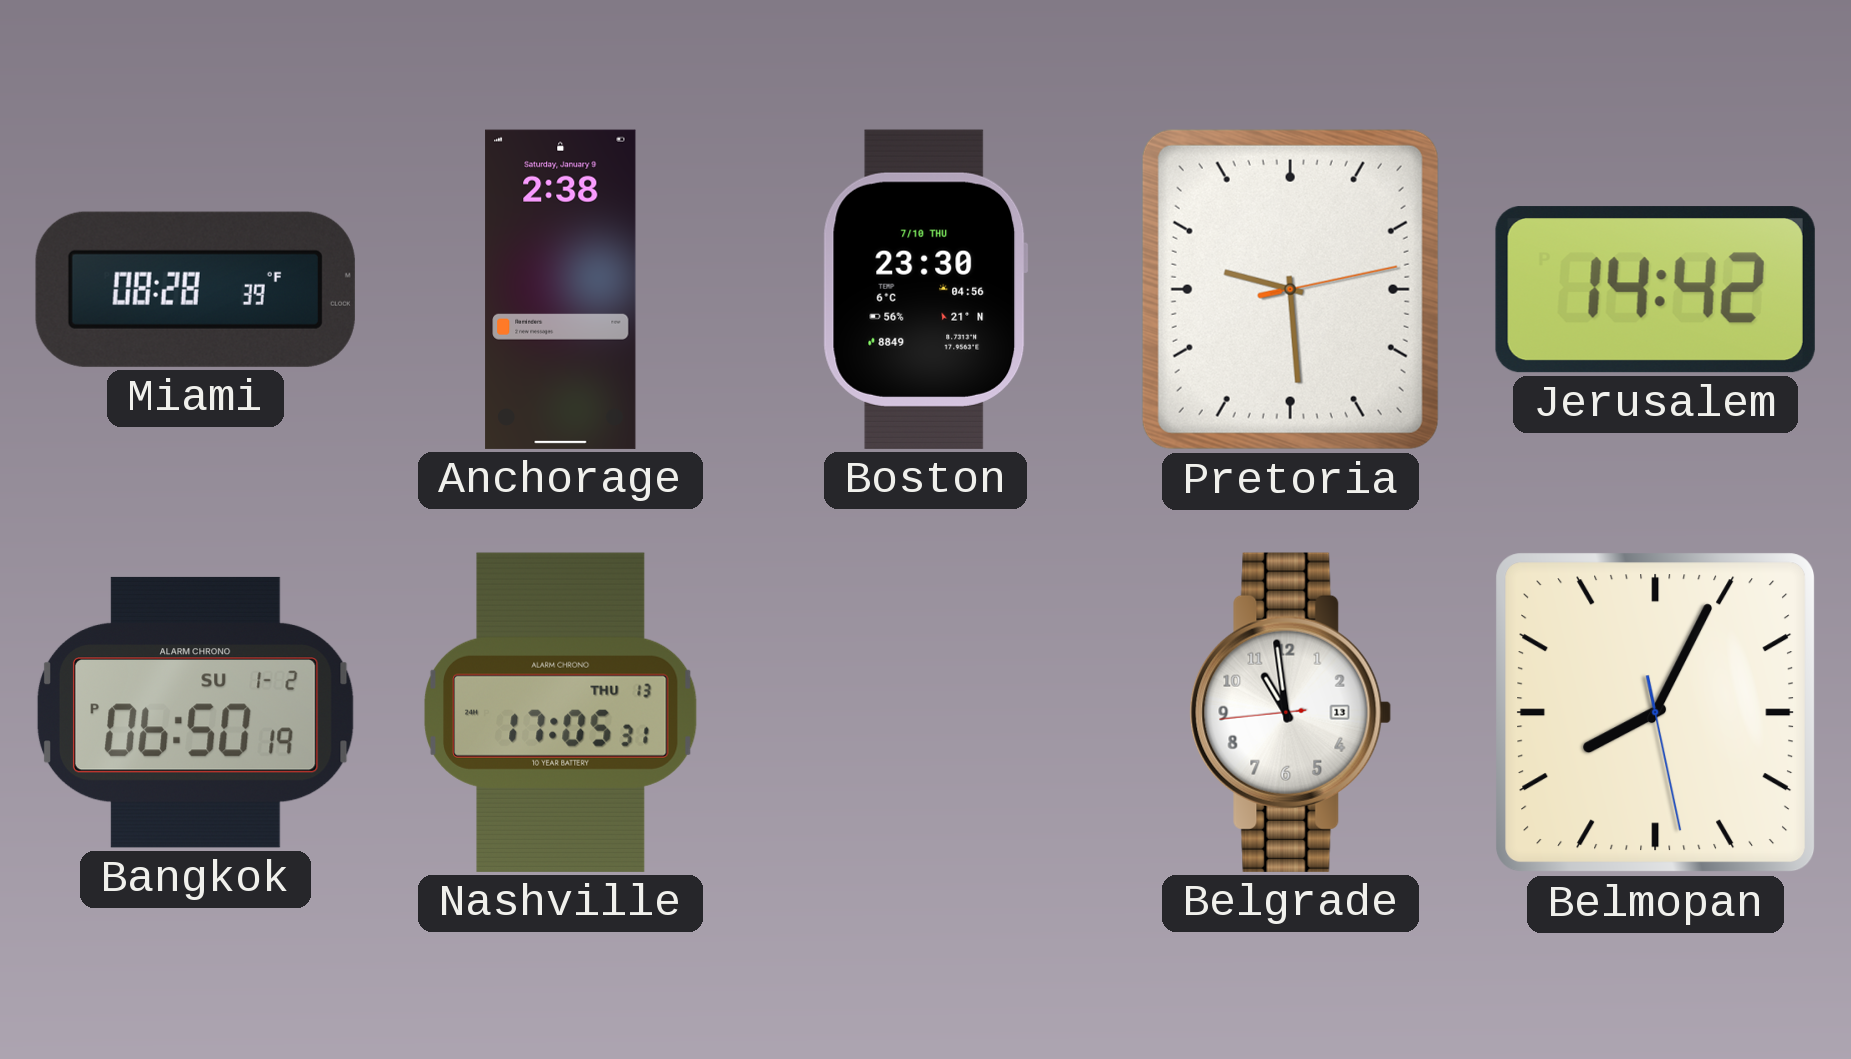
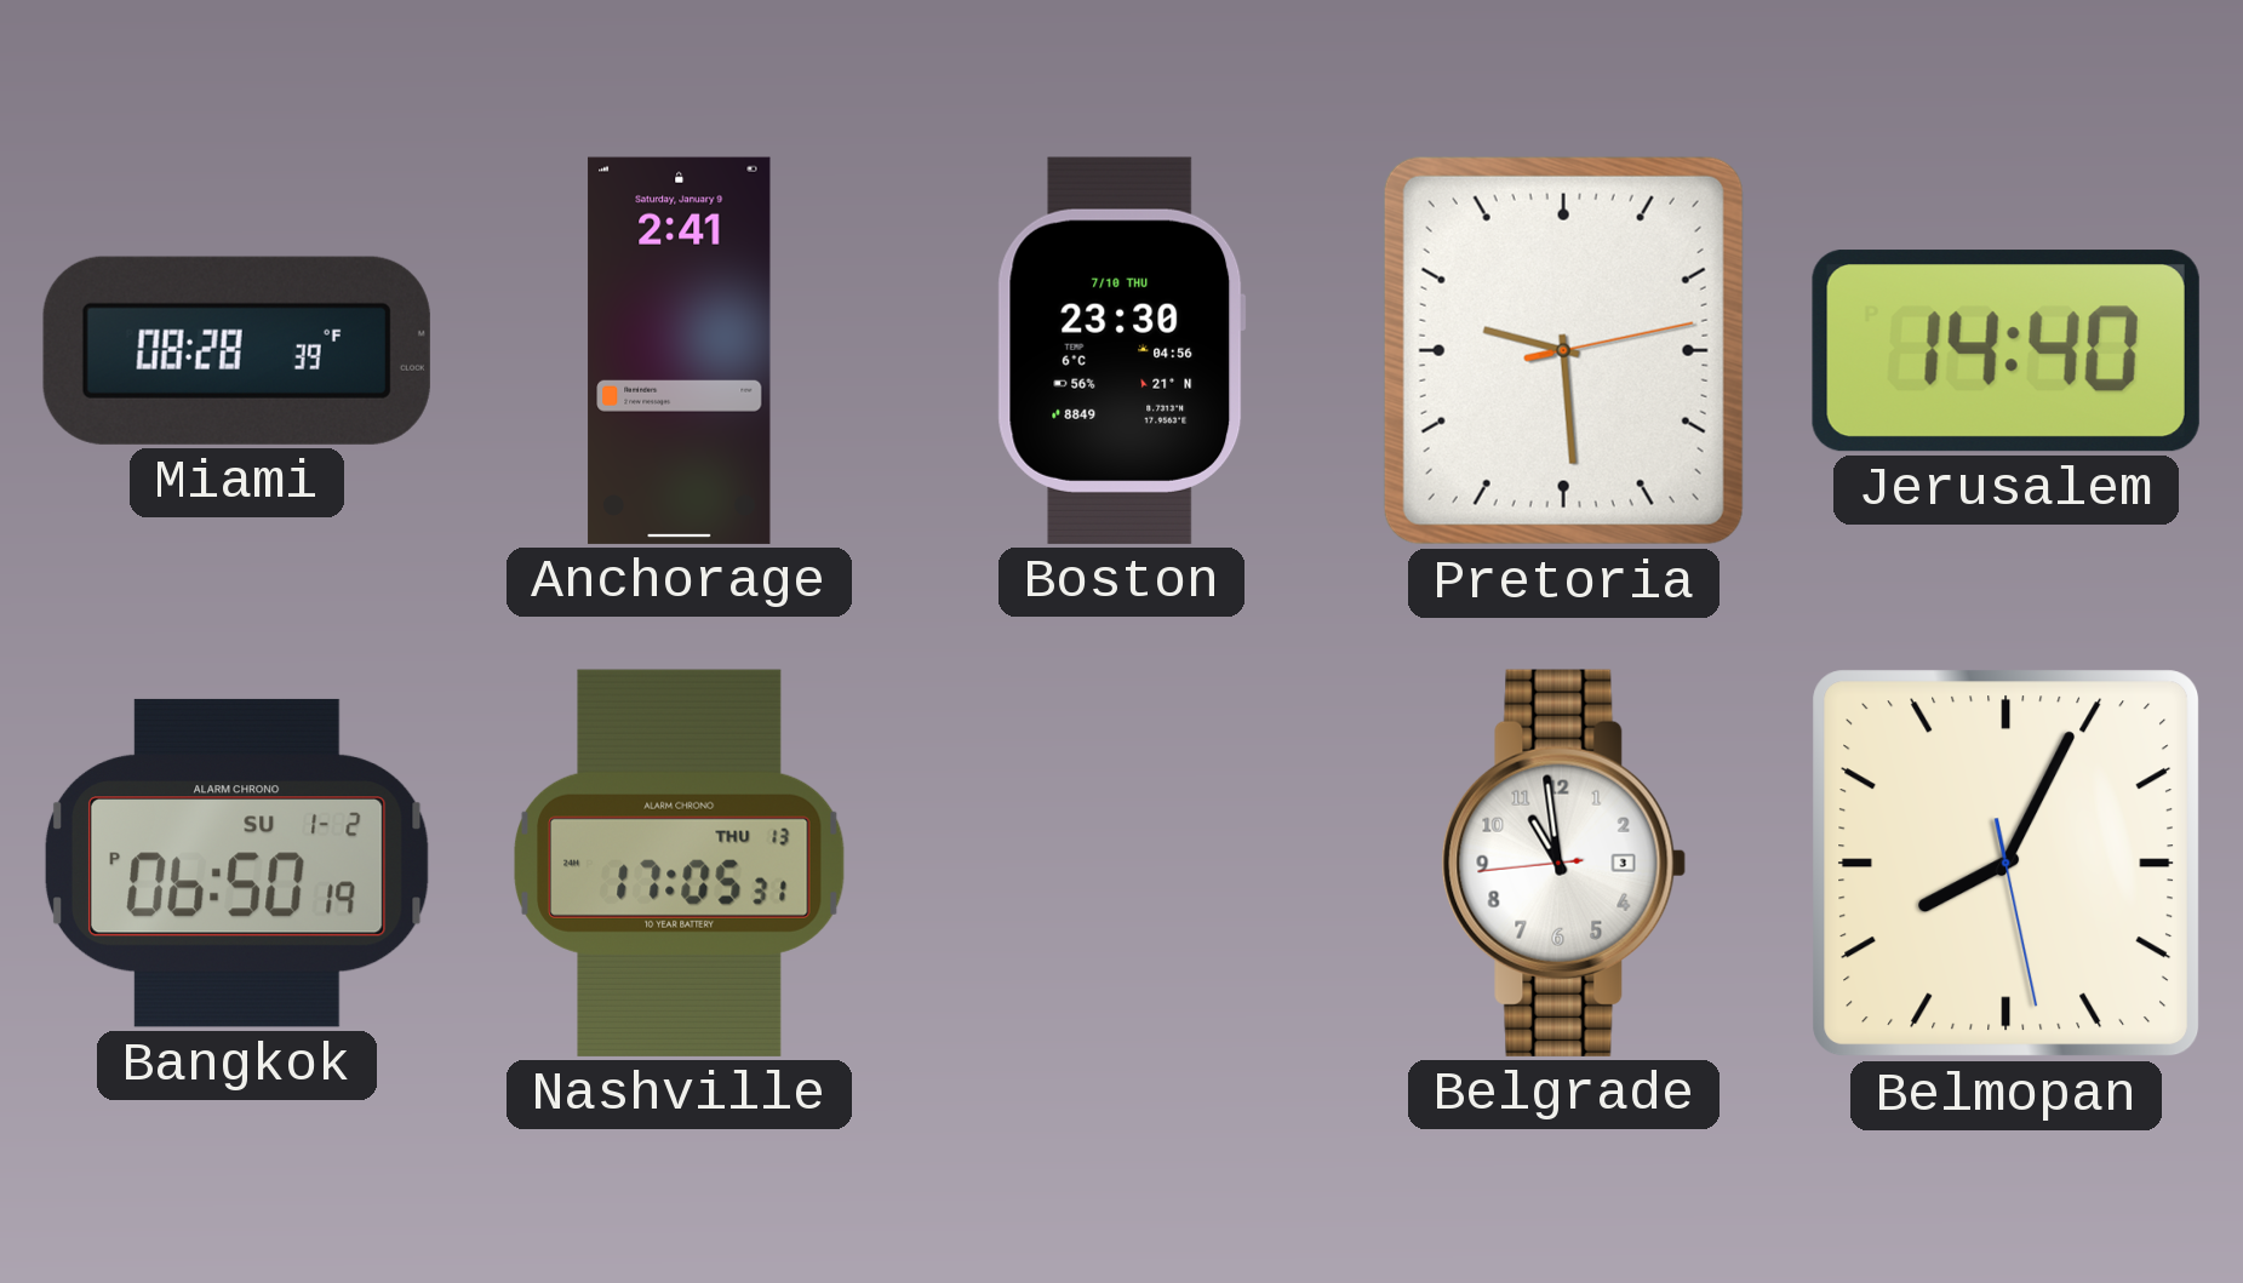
Anchorage: 2:38 -> 2:41 (680, 350)
Jerusalem: 14:42 -> 14:40 (2005, 351)
Belgrade date: 13 -> 3 (1564, 863)
